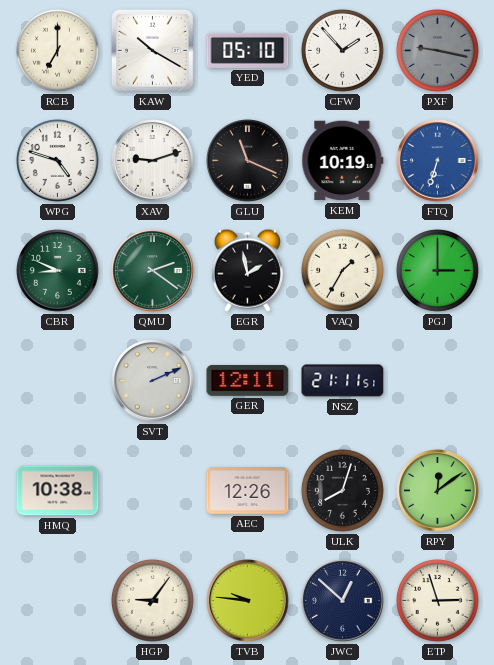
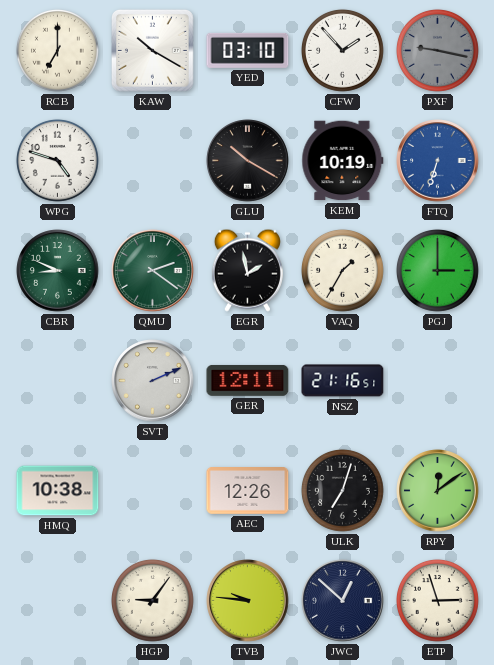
YED: 05:10 -> 03:10 (248, 50)
XAV: 9:12 -> none (153, 161)
GLU: 11:19 -> 10:20 (248, 161)
NSZ: 21:11 -> 21:16 (343, 381)
ULK: 8:03 -> 7:03 (342, 490)
